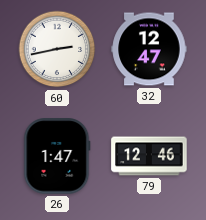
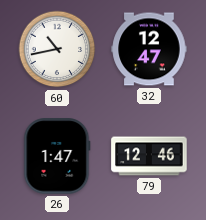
60: 2:43 -> 10:43 (57, 49)
